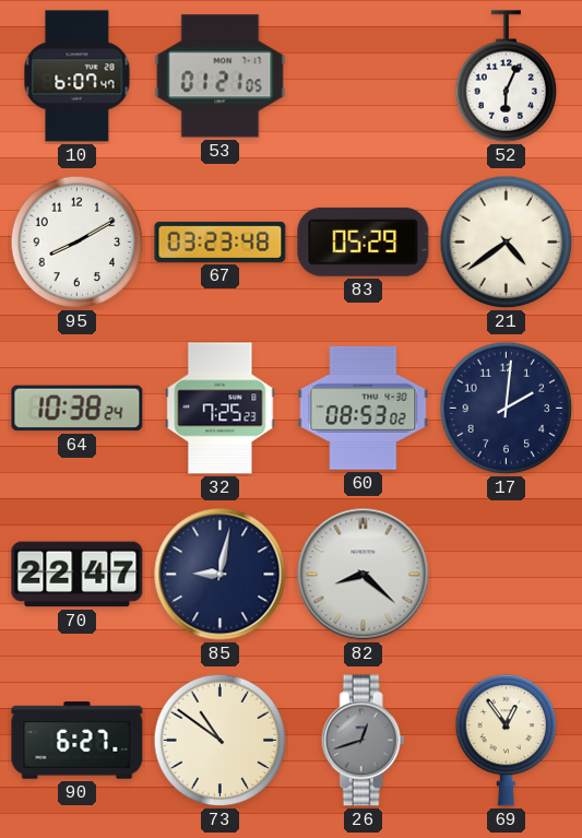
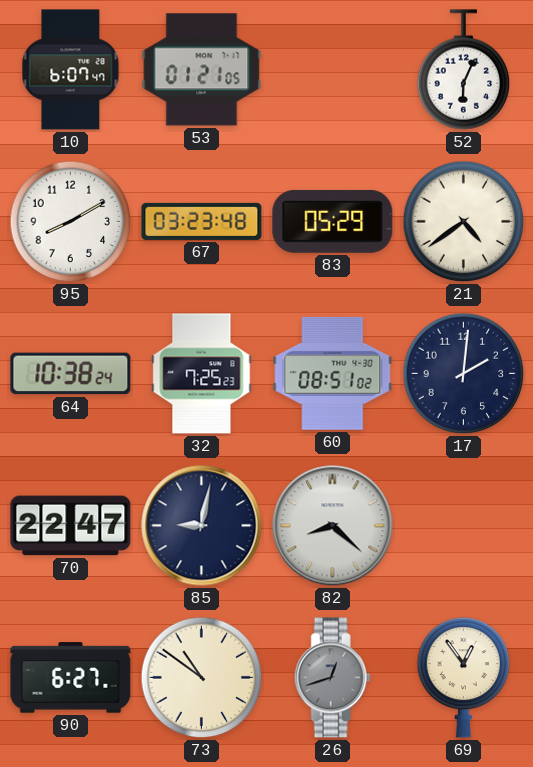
60: 08:53 -> 08:51 (333, 373)
